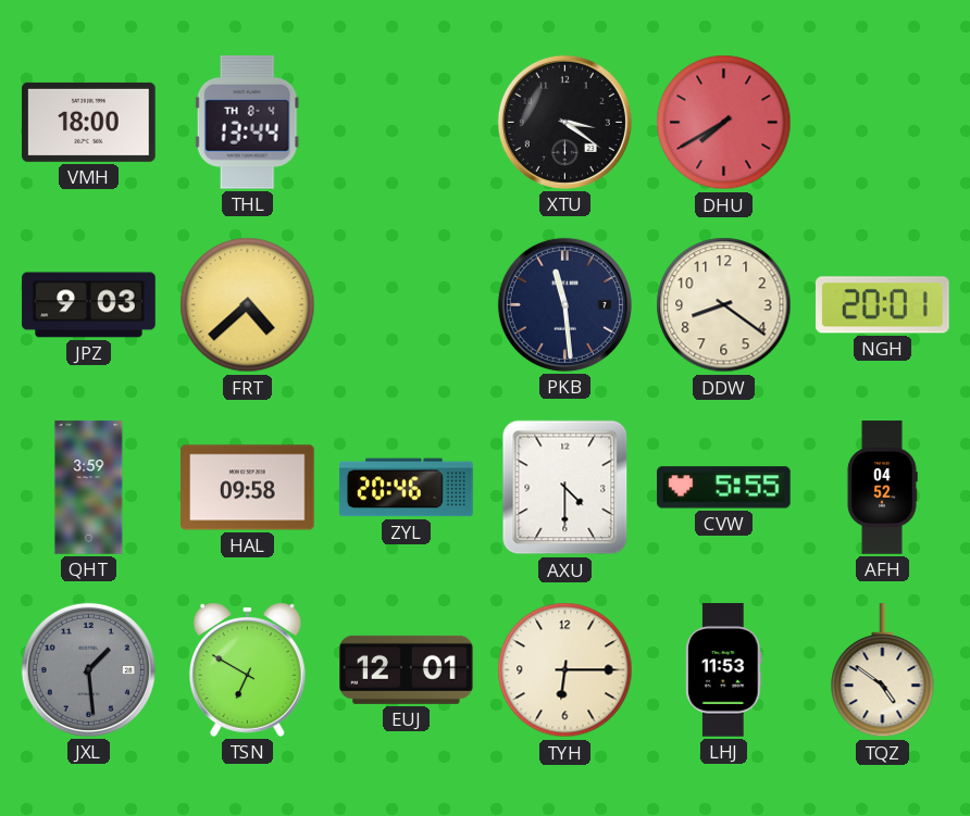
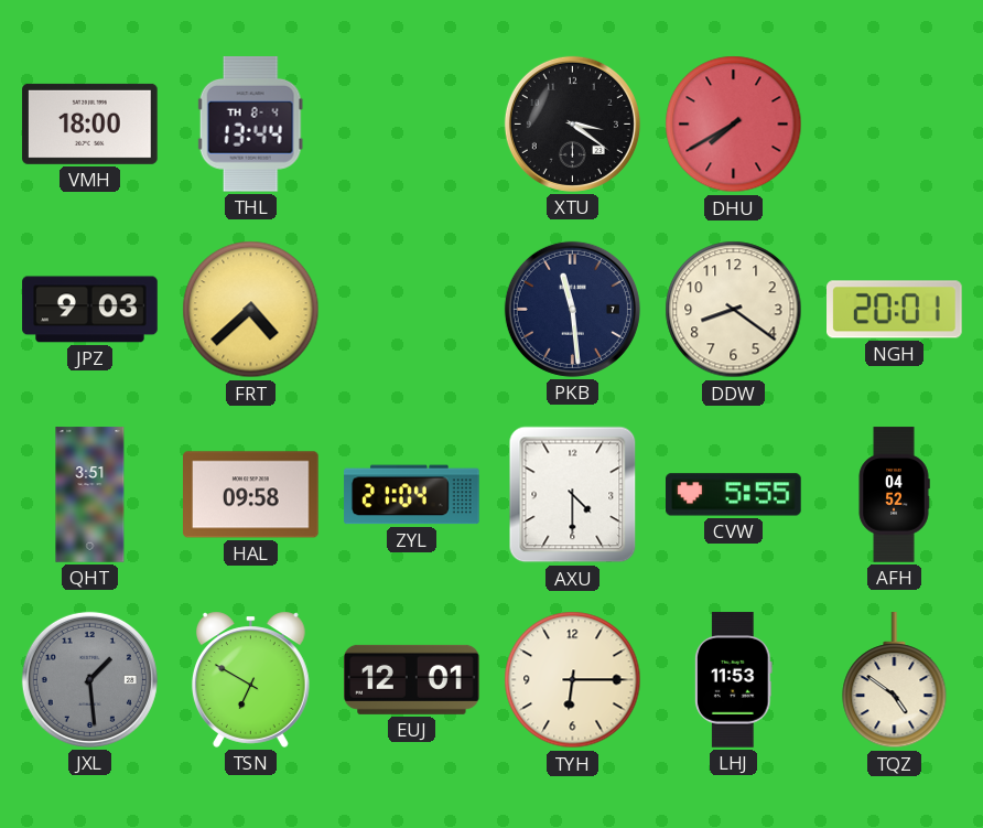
QHT: 3:59 -> 3:51 (90, 495)
ZYL: 20:46 -> 21:04 (412, 495)
